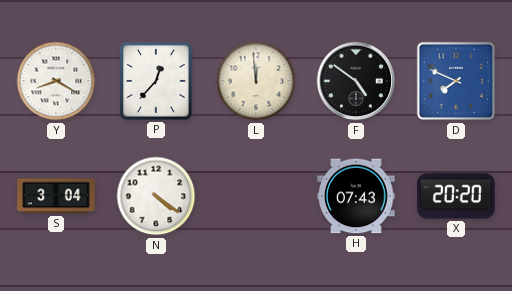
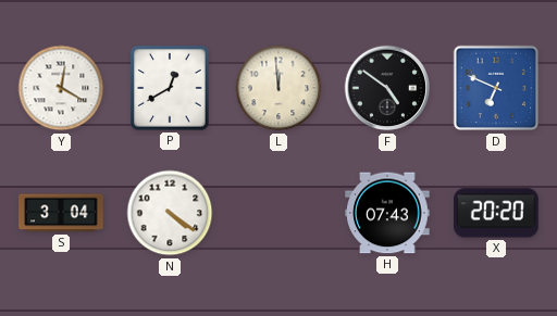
Y: 8:20 -> 12:20 (61, 88)
P: 12:37 -> 12:40 (170, 88)
D: 7:49 -> 6:49 (496, 88)
